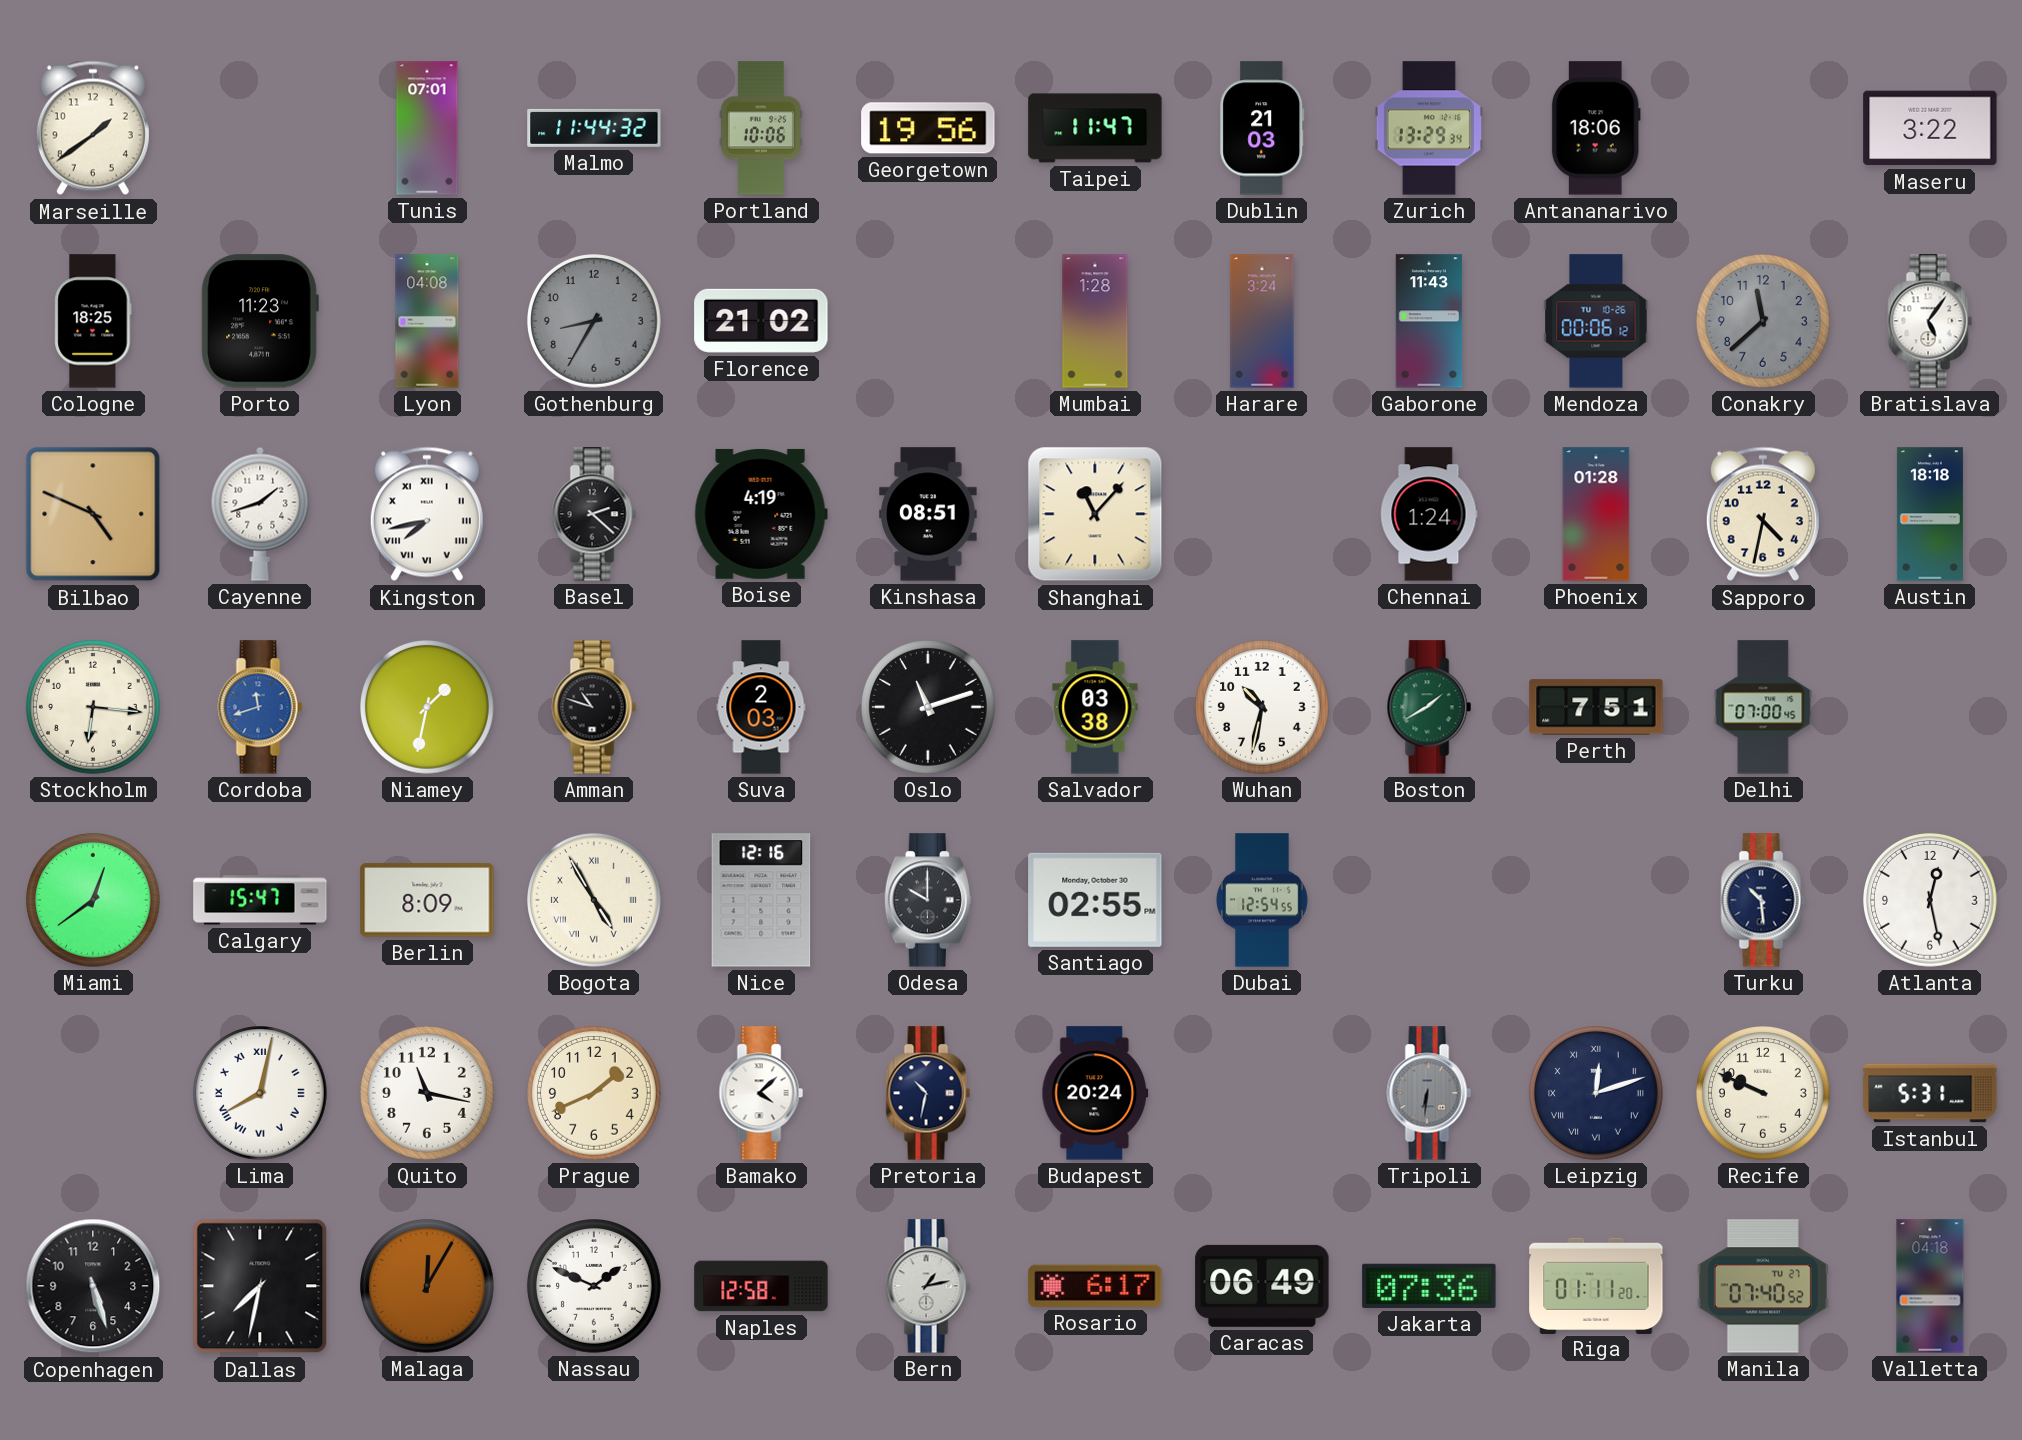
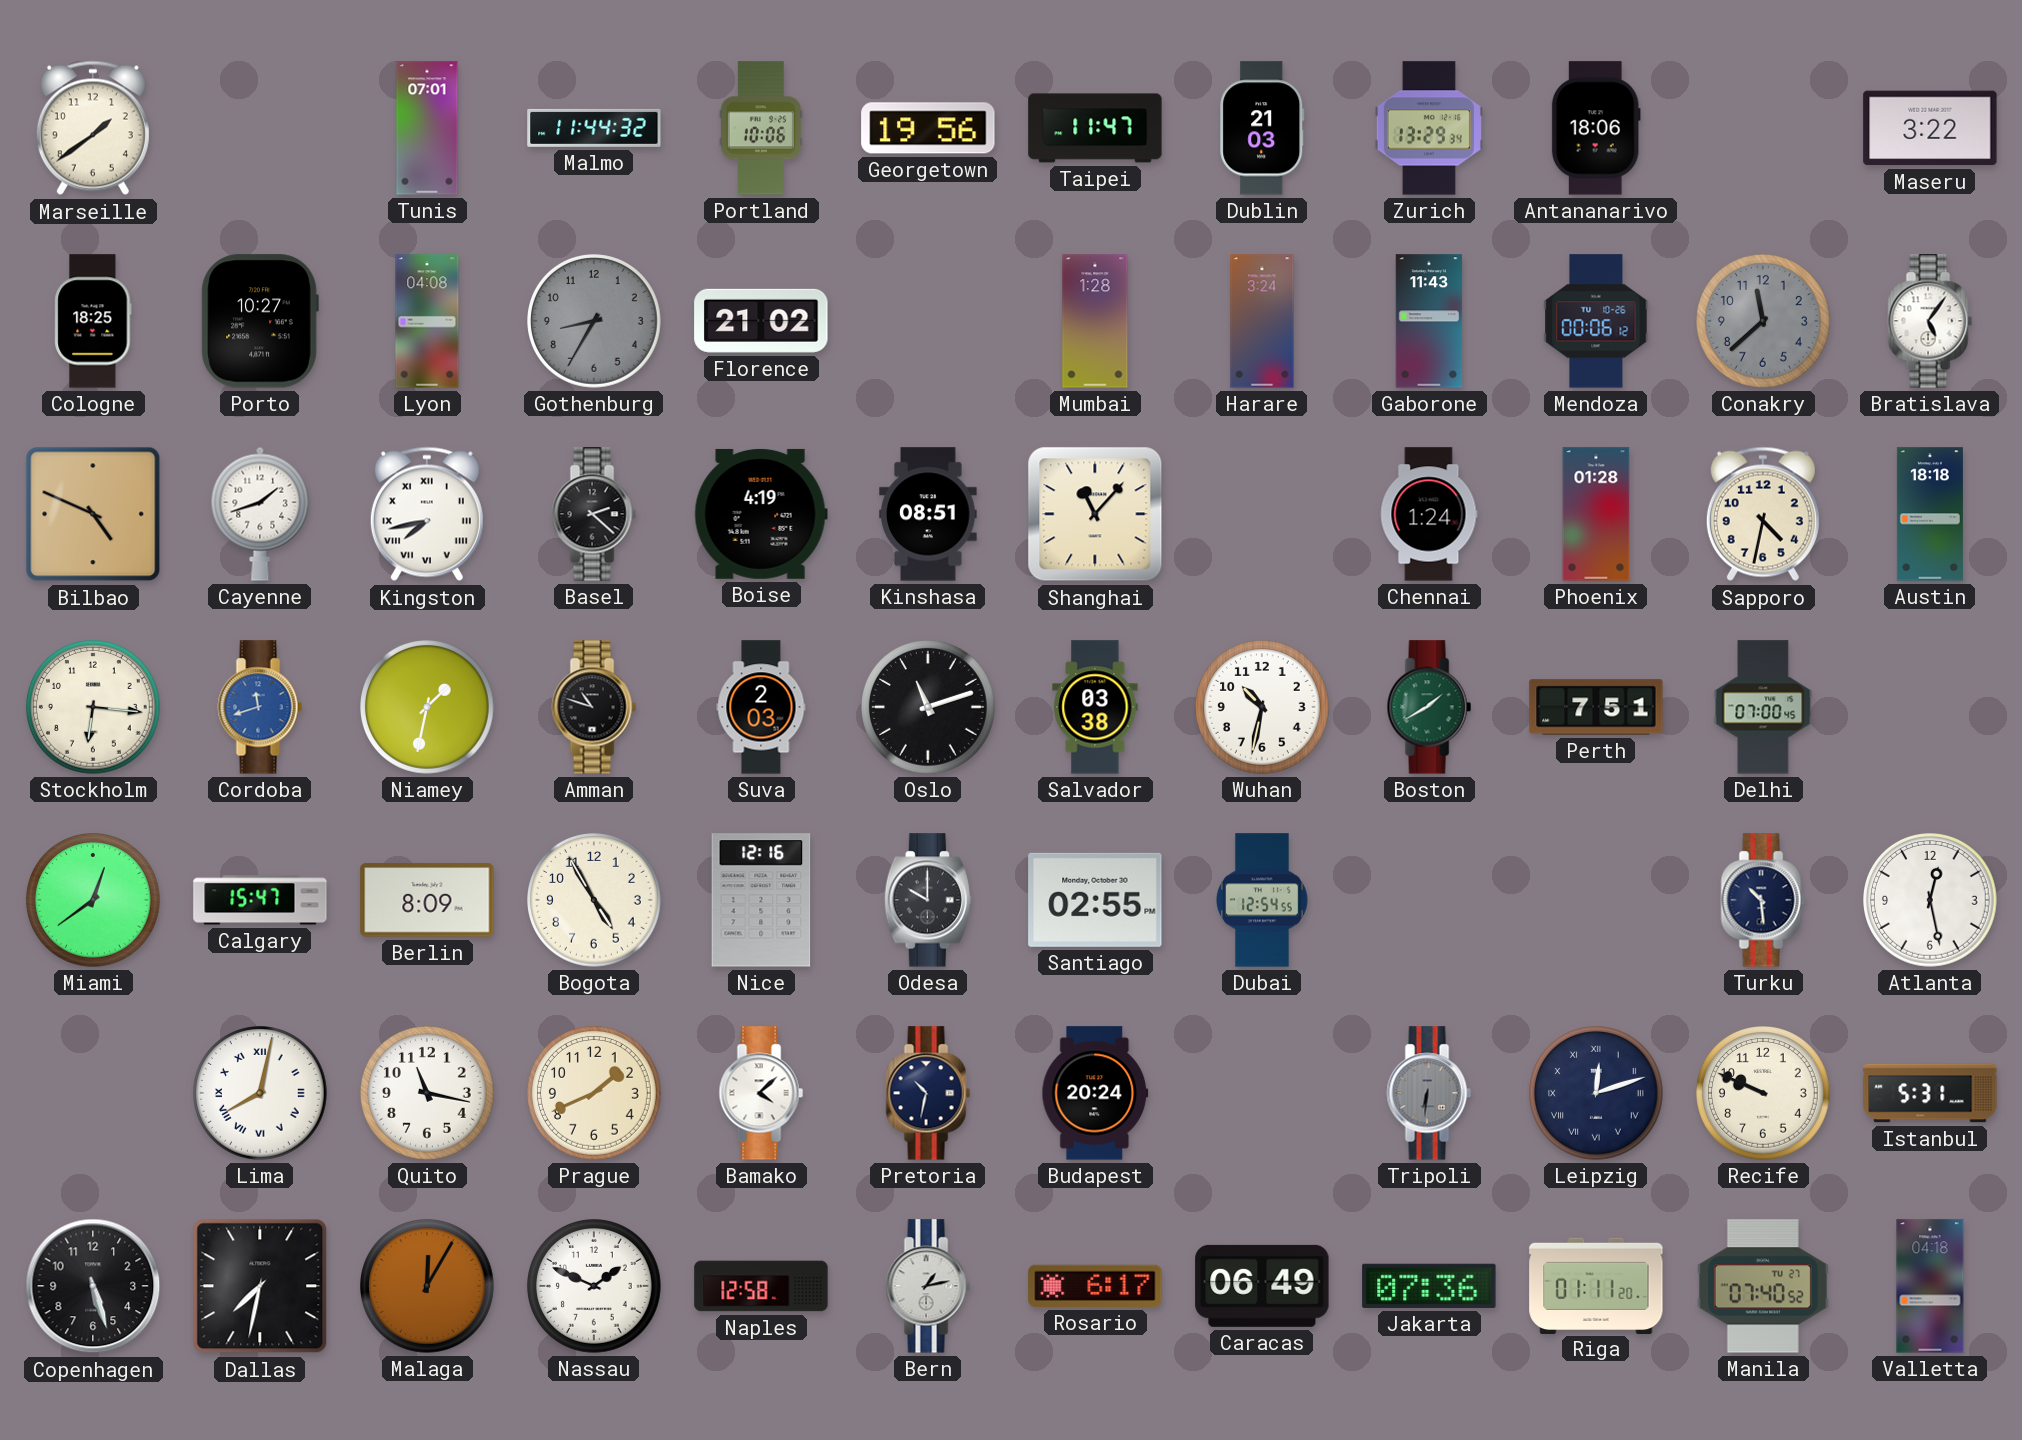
Porto: 11:23 -> 10:27 (260, 321)
Bogota numerals: Roman -> Arabic (595, 901)
